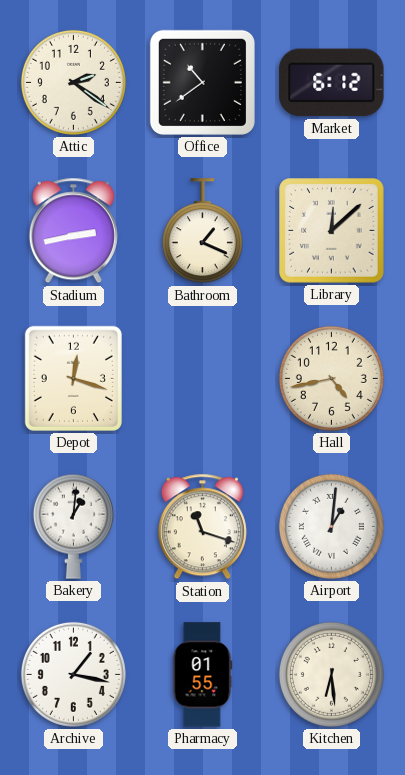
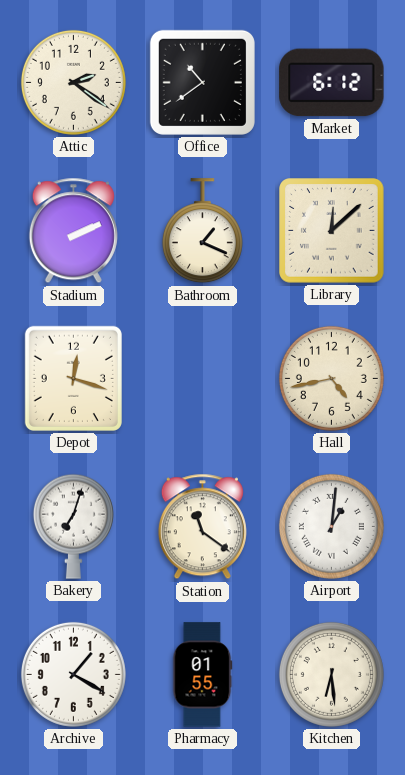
Stadium: 2:43 -> 2:11 (73, 231)
Bakery: 1:01 -> 7:03 (73, 526)
Station: 11:18 -> 11:21 (202, 527)
Archive: 1:17 -> 1:20 (73, 674)
